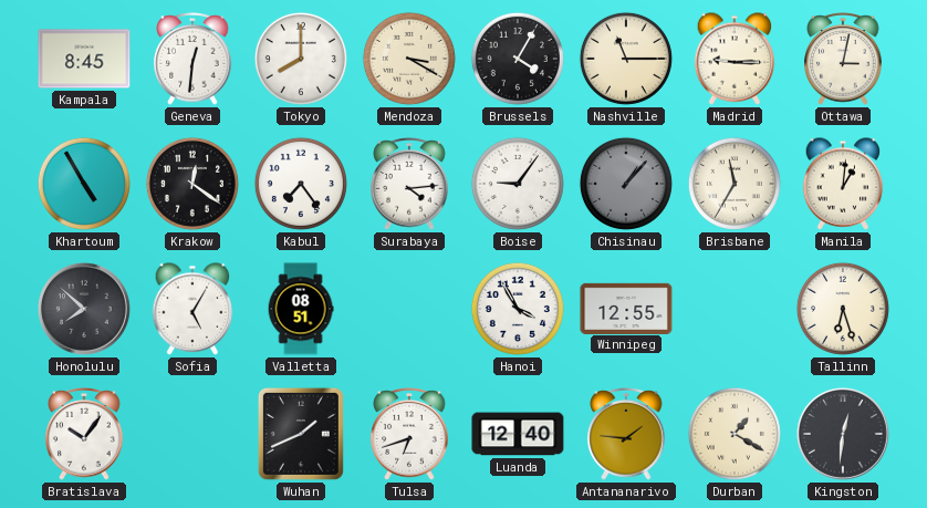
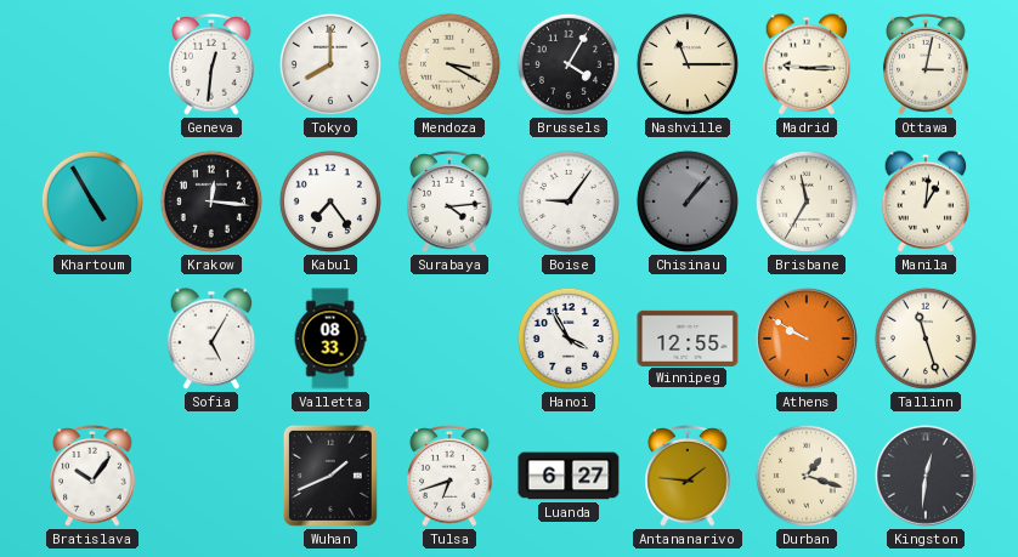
Kampala: 8:45 -> none (84, 59)
Krakow: 12:21 -> 12:16 (211, 201)
Honolulu: 7:52 -> none (84, 309)
Valletta: 08:51 -> 08:33 (330, 339)
Athens: none -> 9:50 (807, 339)
Tallinn: 6:27 -> 11:27 (926, 339)
Luanda: 12:40 -> 6:27 (569, 476)
Durban: 1:20 -> 1:18 (807, 476)
